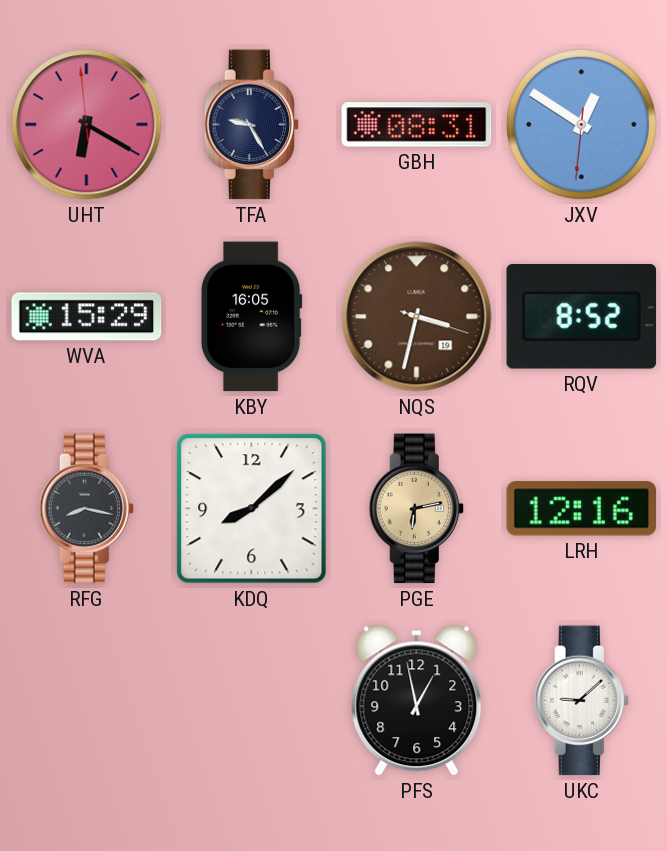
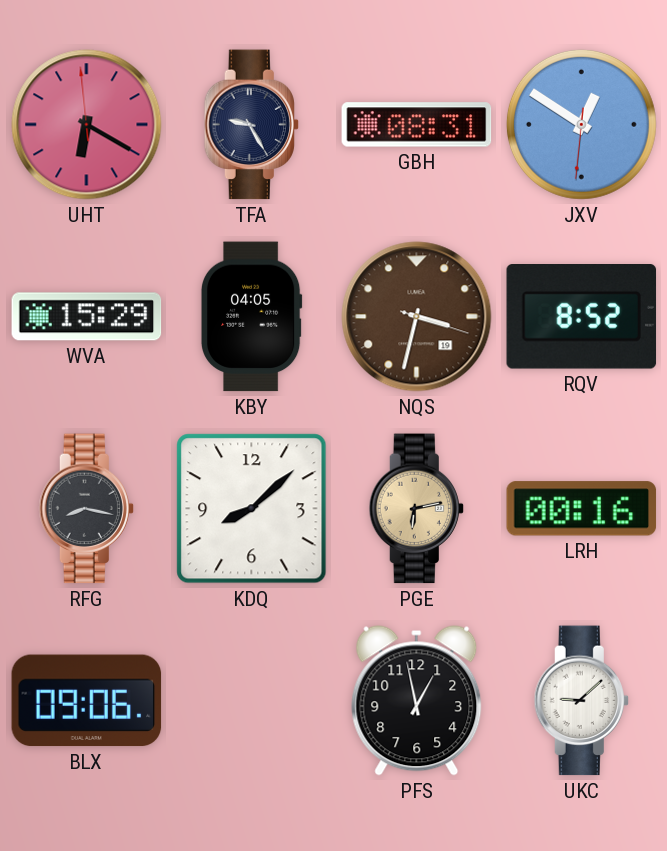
KBY: 16:05 -> 04:05 (251, 317)
LRH: 12:16 -> 00:16 (582, 509)
BLX: none -> 09:06 (87, 701)
